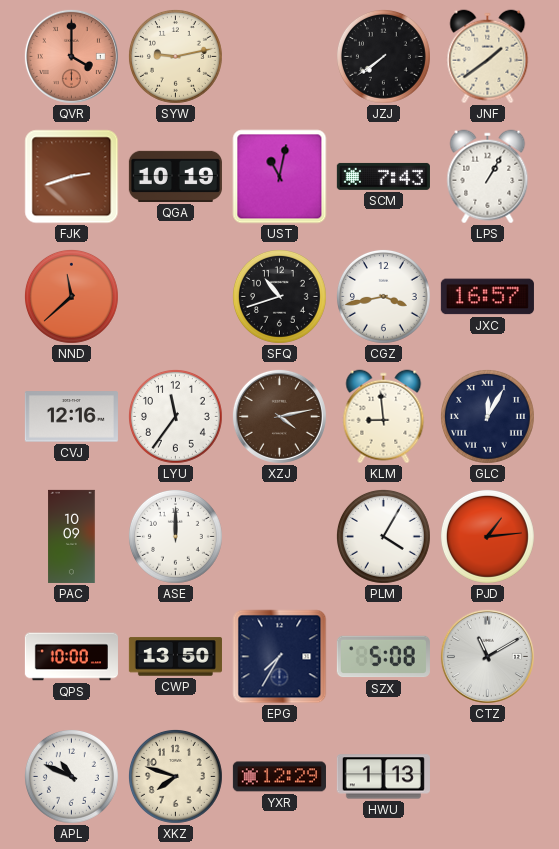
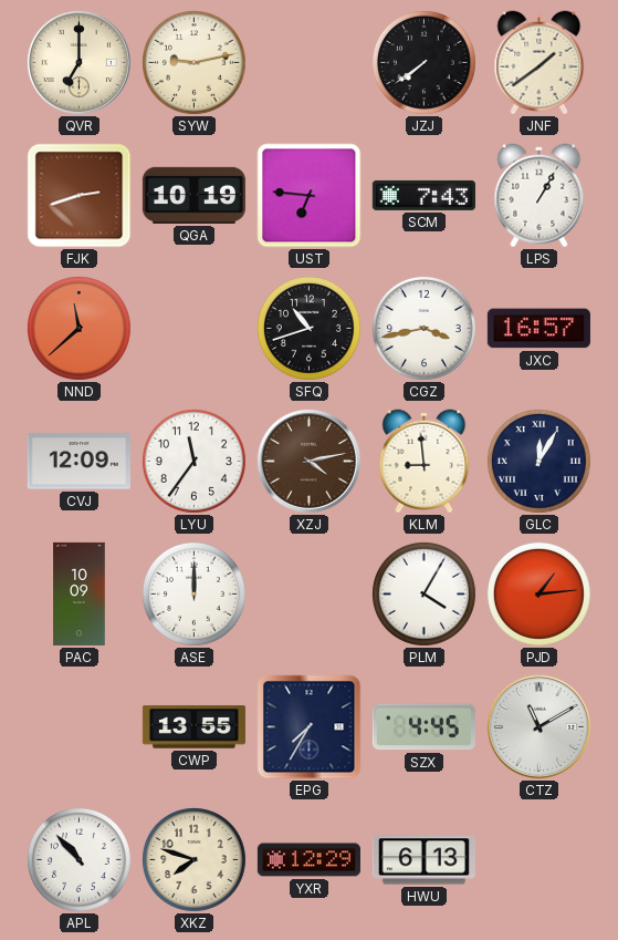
QVR: 4:00 -> 7:00 (78, 62)
QVR dial: salmon -> cream (78, 62)
UST: 11:02 -> 6:46 (310, 196)
CVJ: 12:16 -> 12:09 (78, 462)
QPS: 10:00 -> none (71, 657)
CWP: 13:50 -> 13:55 (193, 727)
SZX: 5:08 -> 4:45 (423, 727)
APL: 10:49 -> 10:53 (78, 859)
HWU: 1:13 -> 6:13 (423, 860)
